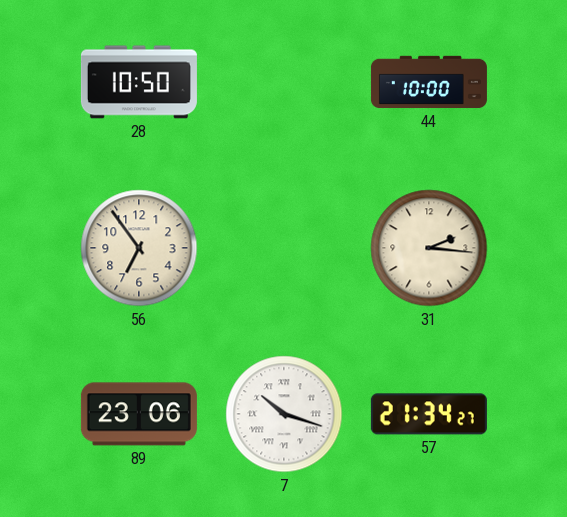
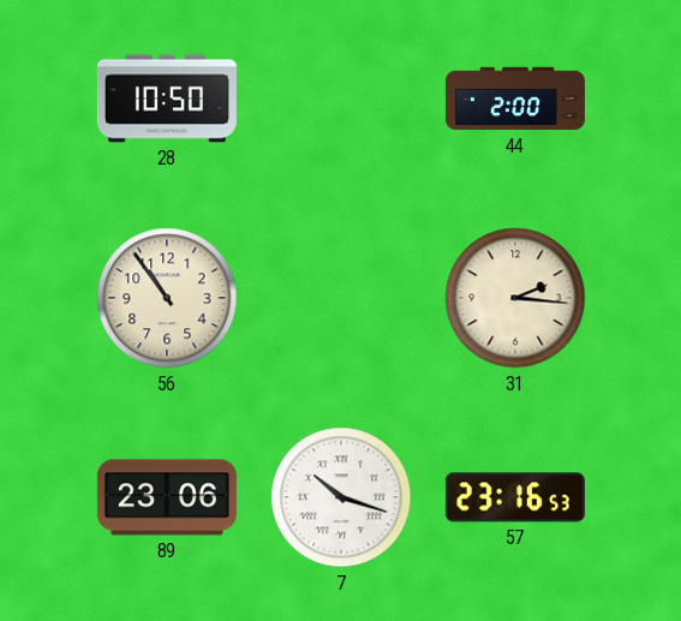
44: 10:00 -> 2:00 (515, 98)
56: 6:54 -> 10:54 (167, 298)
57: 21:34 -> 23:16 (515, 497)
